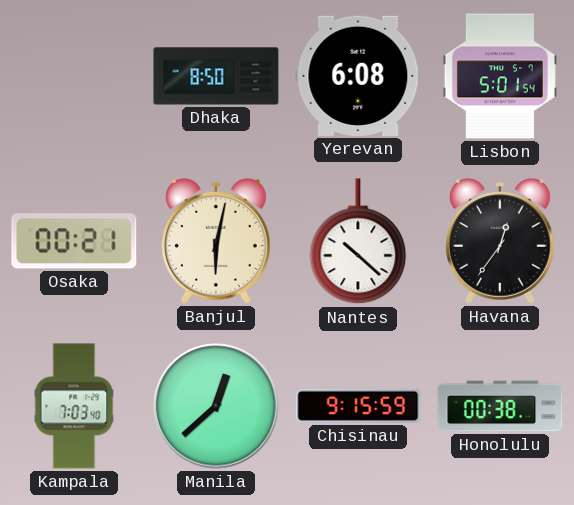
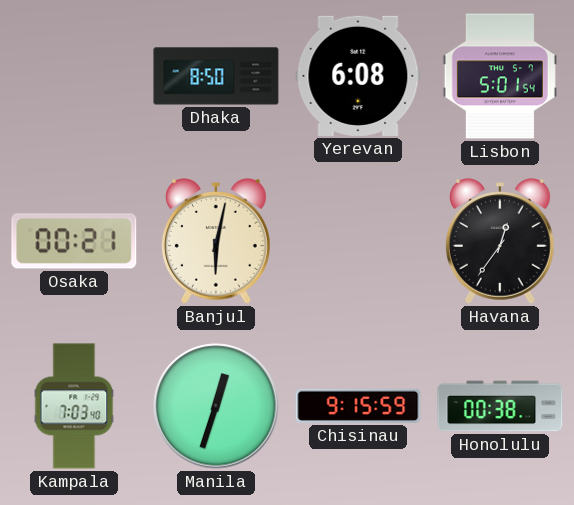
Nantes: 10:22 -> none (358, 242)
Manila: 12:38 -> 12:33 (216, 406)
